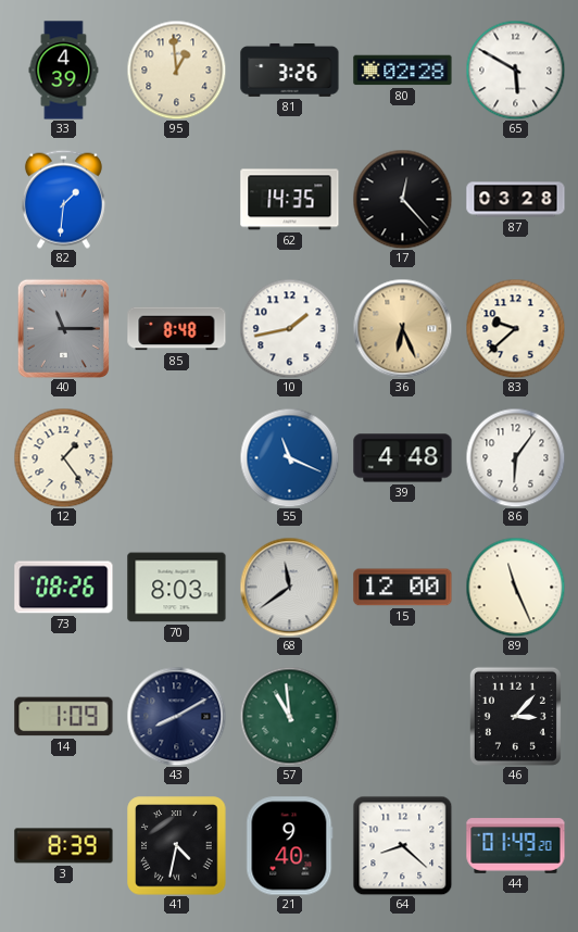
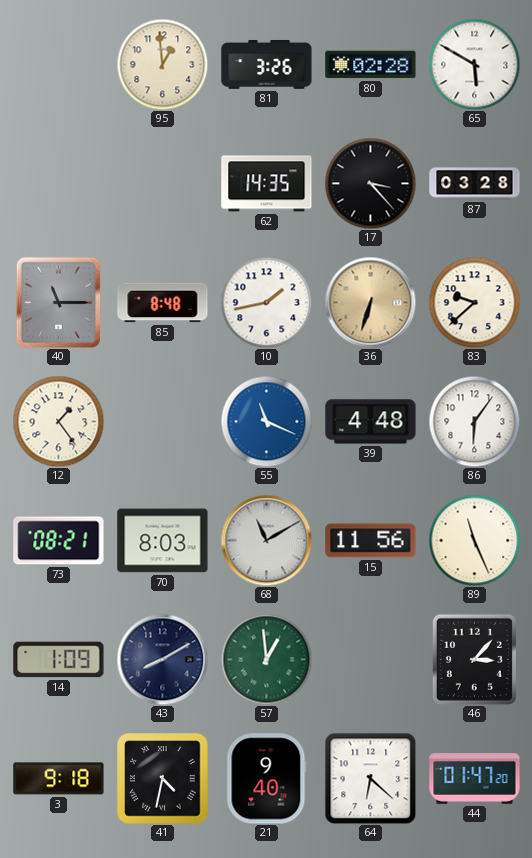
33: 4:39 -> none (64, 71)
82: 1:31 -> none (63, 199)
17: 12:23 -> 3:23 (370, 183)
36: 6:26 -> 6:33 (370, 302)
73: 08:26 -> 08:21 (59, 541)
68: 11:39 -> 11:10 (266, 540)
15: 12:00 -> 11:56 (371, 541)
57: 10:59 -> 12:59 (266, 659)
3: 8:39 -> 9:18 (59, 779)
64: 8:22 -> 6:22 (370, 778)
44: 01:49 -> 01:47 (475, 779)
